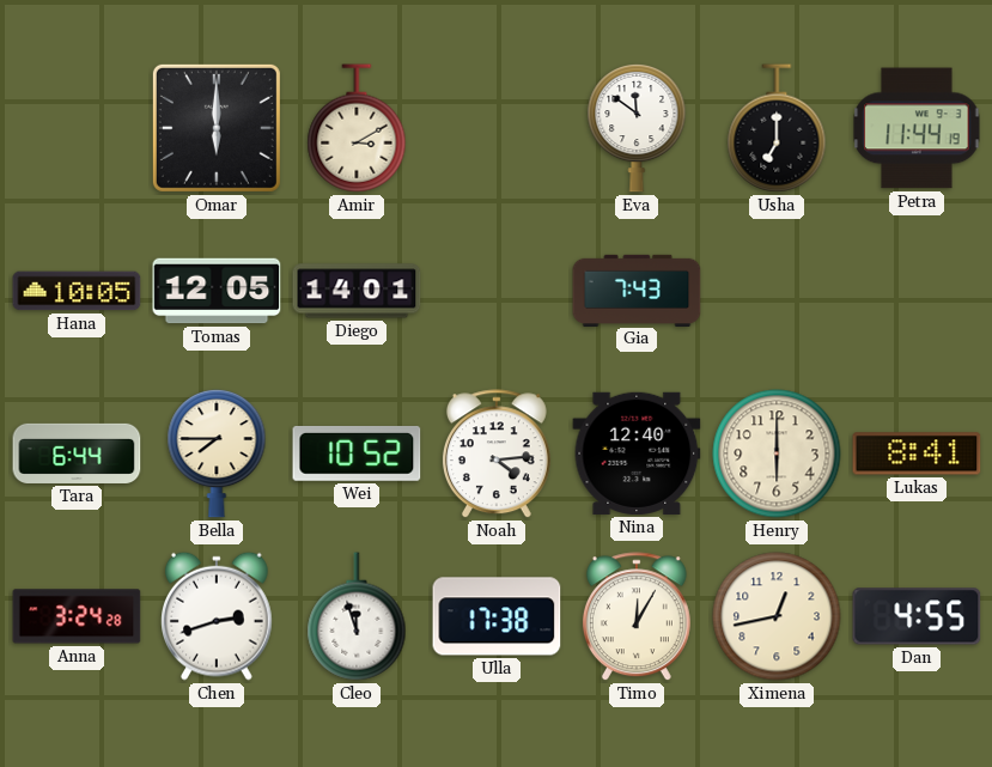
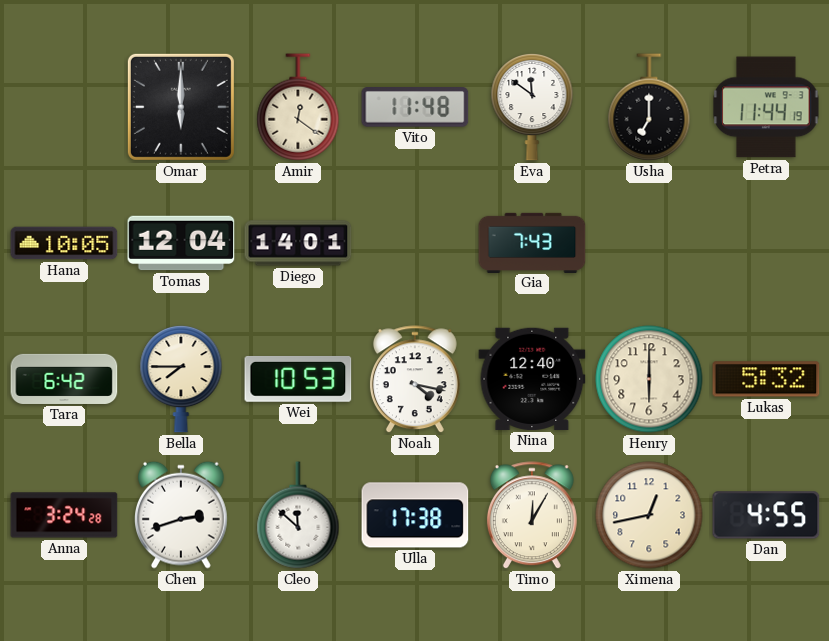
Amir: 3:10 -> 12:21 (298, 107)
Vito: none -> 11:48 (415, 108)
Tomas: 12:05 -> 12:04 (181, 243)
Tara: 6:44 -> 6:42 (64, 379)
Wei: 10:52 -> 10:53 (298, 379)
Noah: 4:14 -> 4:17 (415, 380)
Lukas: 8:41 -> 5:32 (766, 379)
Cleo: 11:57 -> 11:52 (298, 515)
